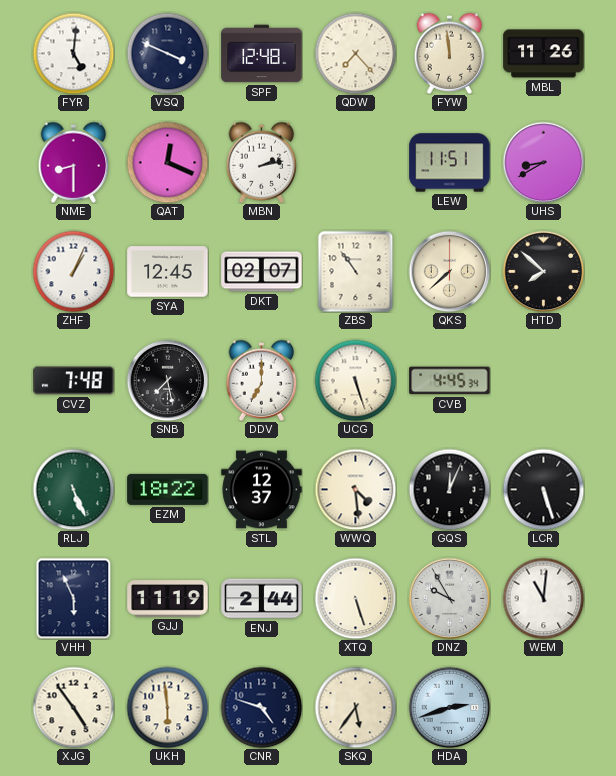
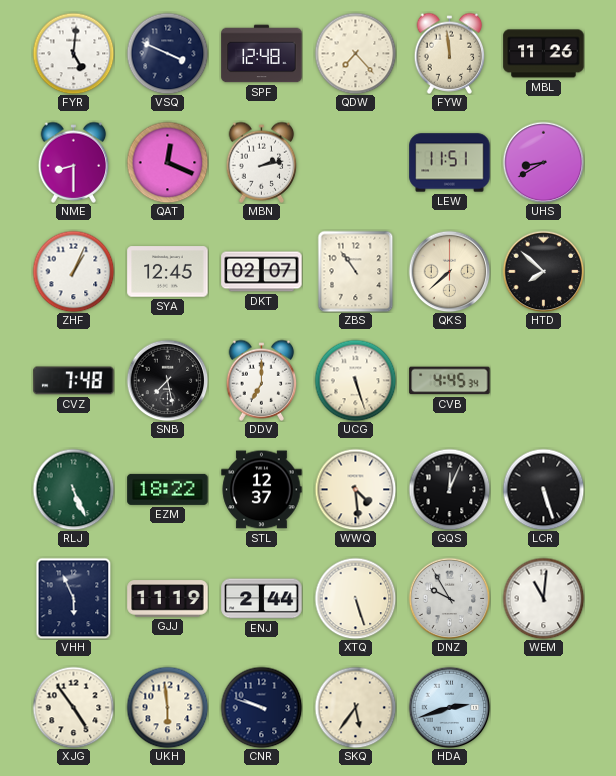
CNR: 4:48 -> 9:48 (261, 707)
